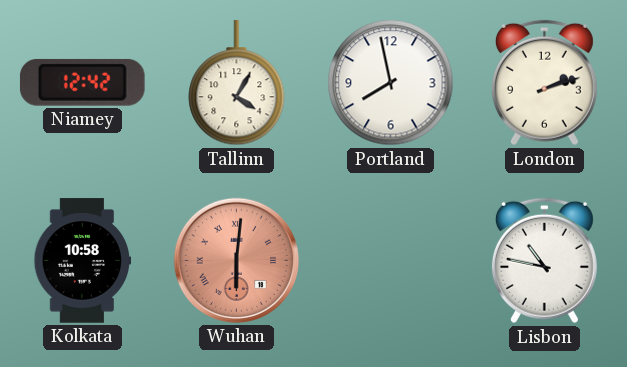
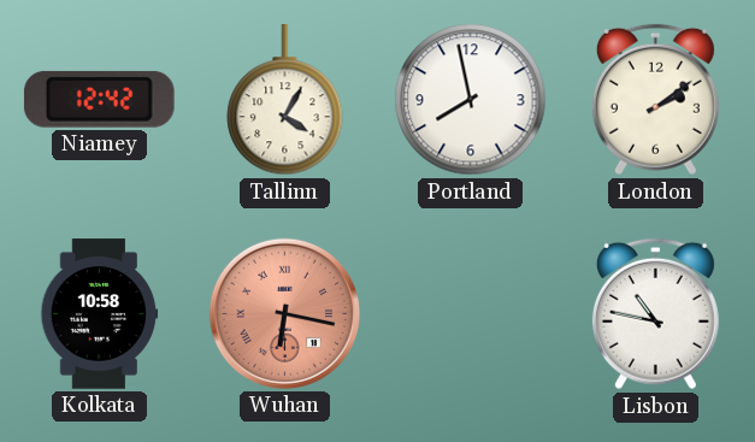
London: 2:12 -> 2:09 (655, 100)
Wuhan: 6:01 -> 6:17 (284, 313)
